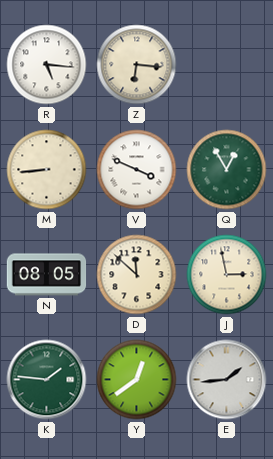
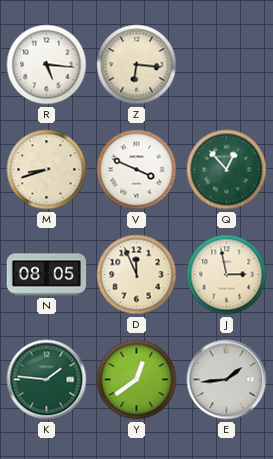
M: 8:44 -> 8:42 (47, 170)
Q: 12:55 -> 12:53 (227, 170)
D: 11:52 -> 11:56 (137, 275)
